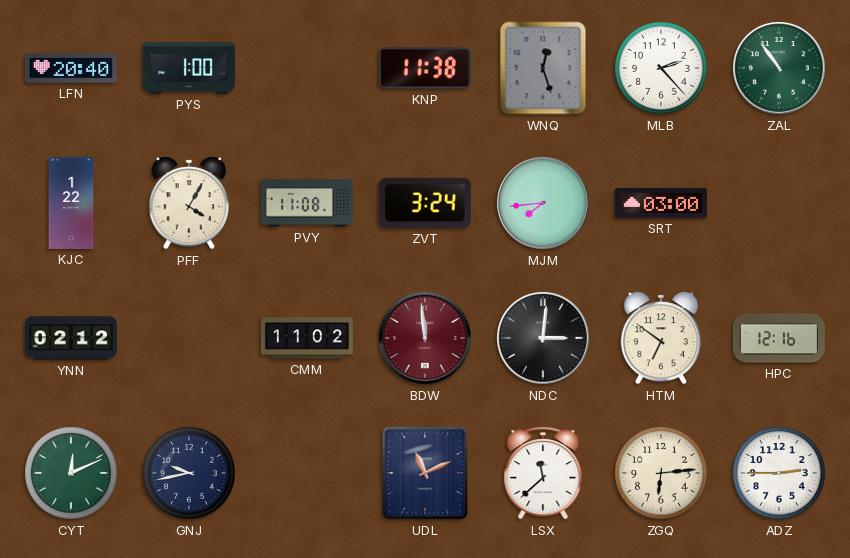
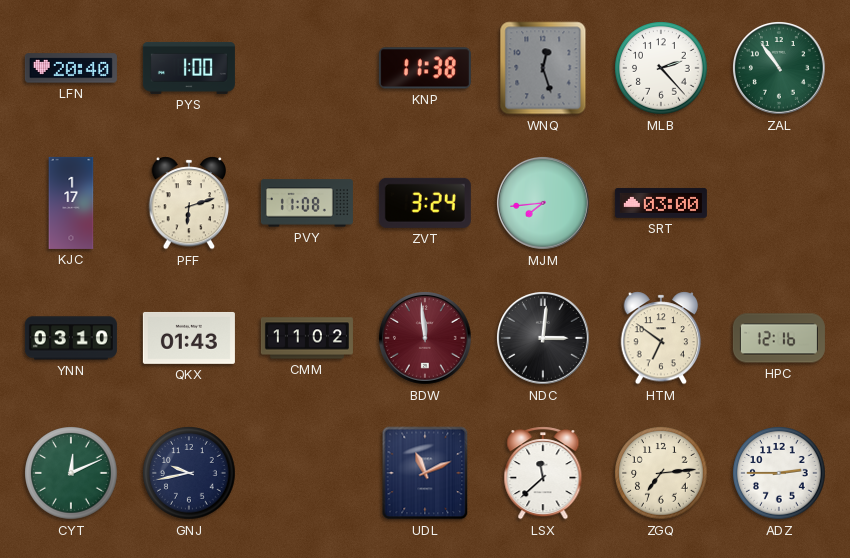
KJC: 1:22 -> 1:17 (71, 203)
PFF: 4:05 -> 6:12 (189, 203)
YNN: 02:12 -> 03:10 (71, 338)
QKX: none -> 01:43 (189, 338)
ZGQ: 6:14 -> 7:14 (661, 473)
